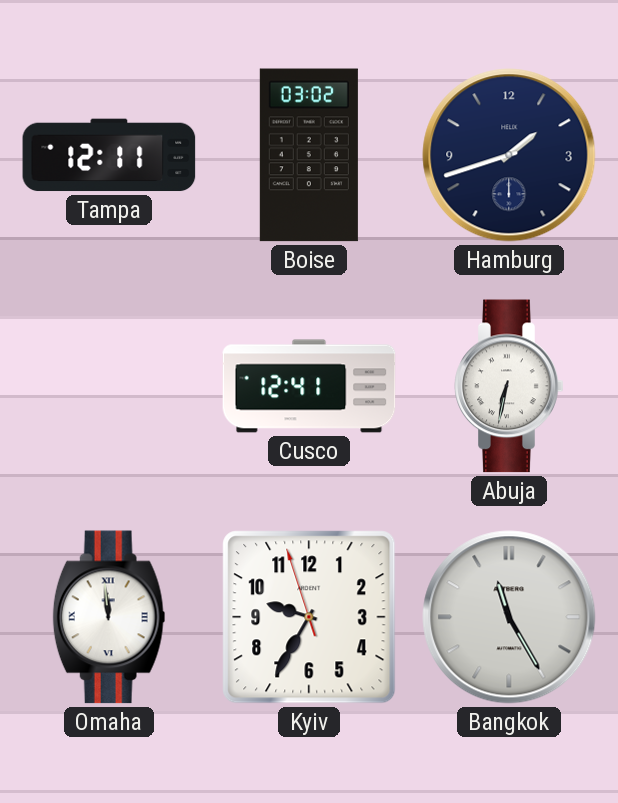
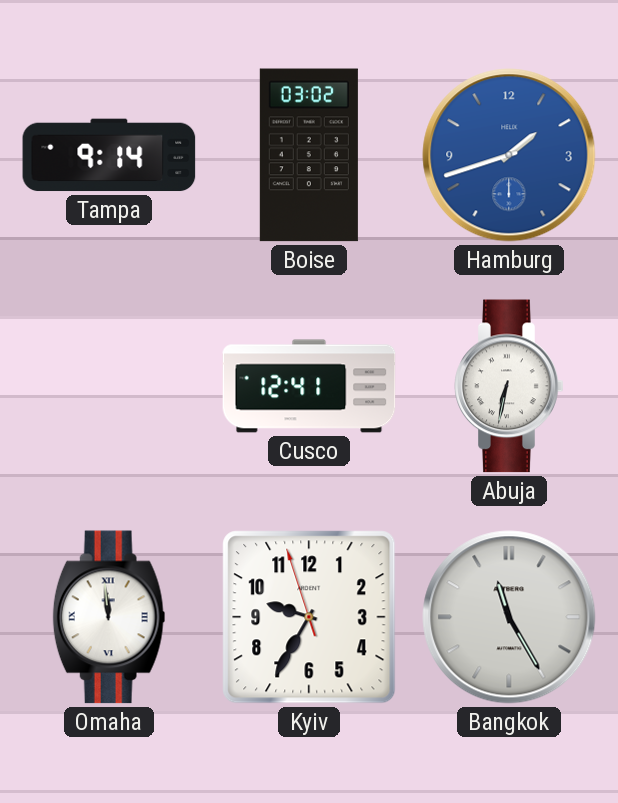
Tampa: 12:11 -> 9:14 (109, 155)
Hamburg dial: navy -> blue (509, 155)
